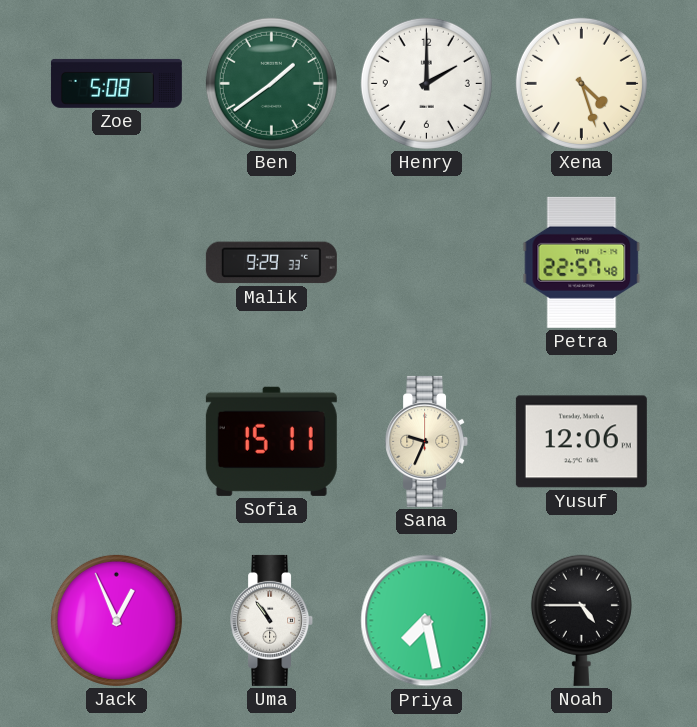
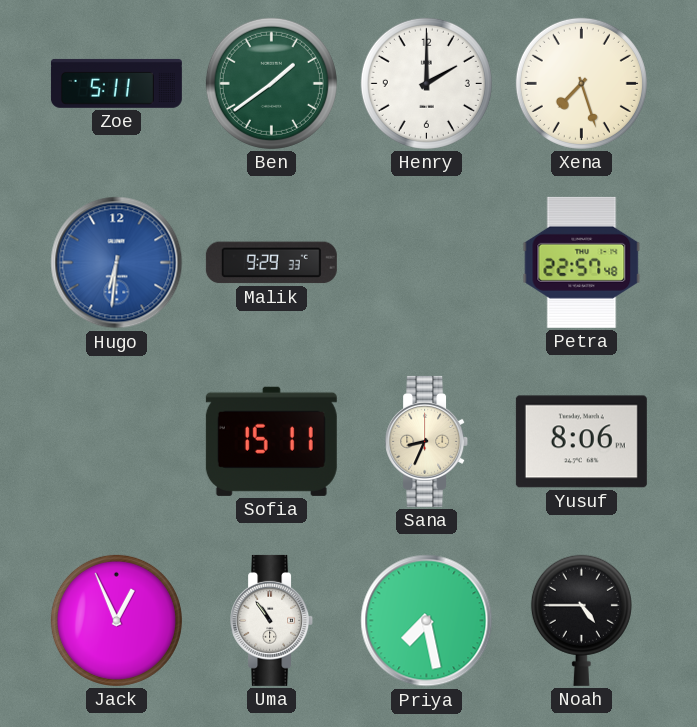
Zoe: 5:08 -> 5:11 (116, 83)
Xena: 4:27 -> 7:27 (581, 83)
Hugo: none -> 6:31 (117, 263)
Sana: 9:34 -> 8:34 (427, 441)
Yusuf: 12:06 -> 8:06 (581, 442)
